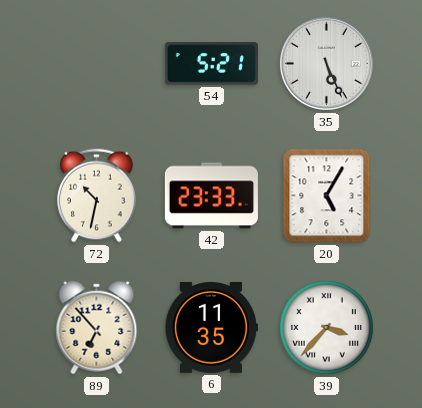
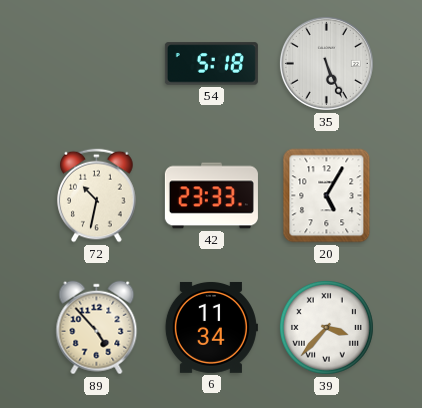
54: 5:21 -> 5:18 (211, 64)
89: 6:53 -> 4:53 (97, 328)
6: 11:35 -> 11:34 (211, 328)
